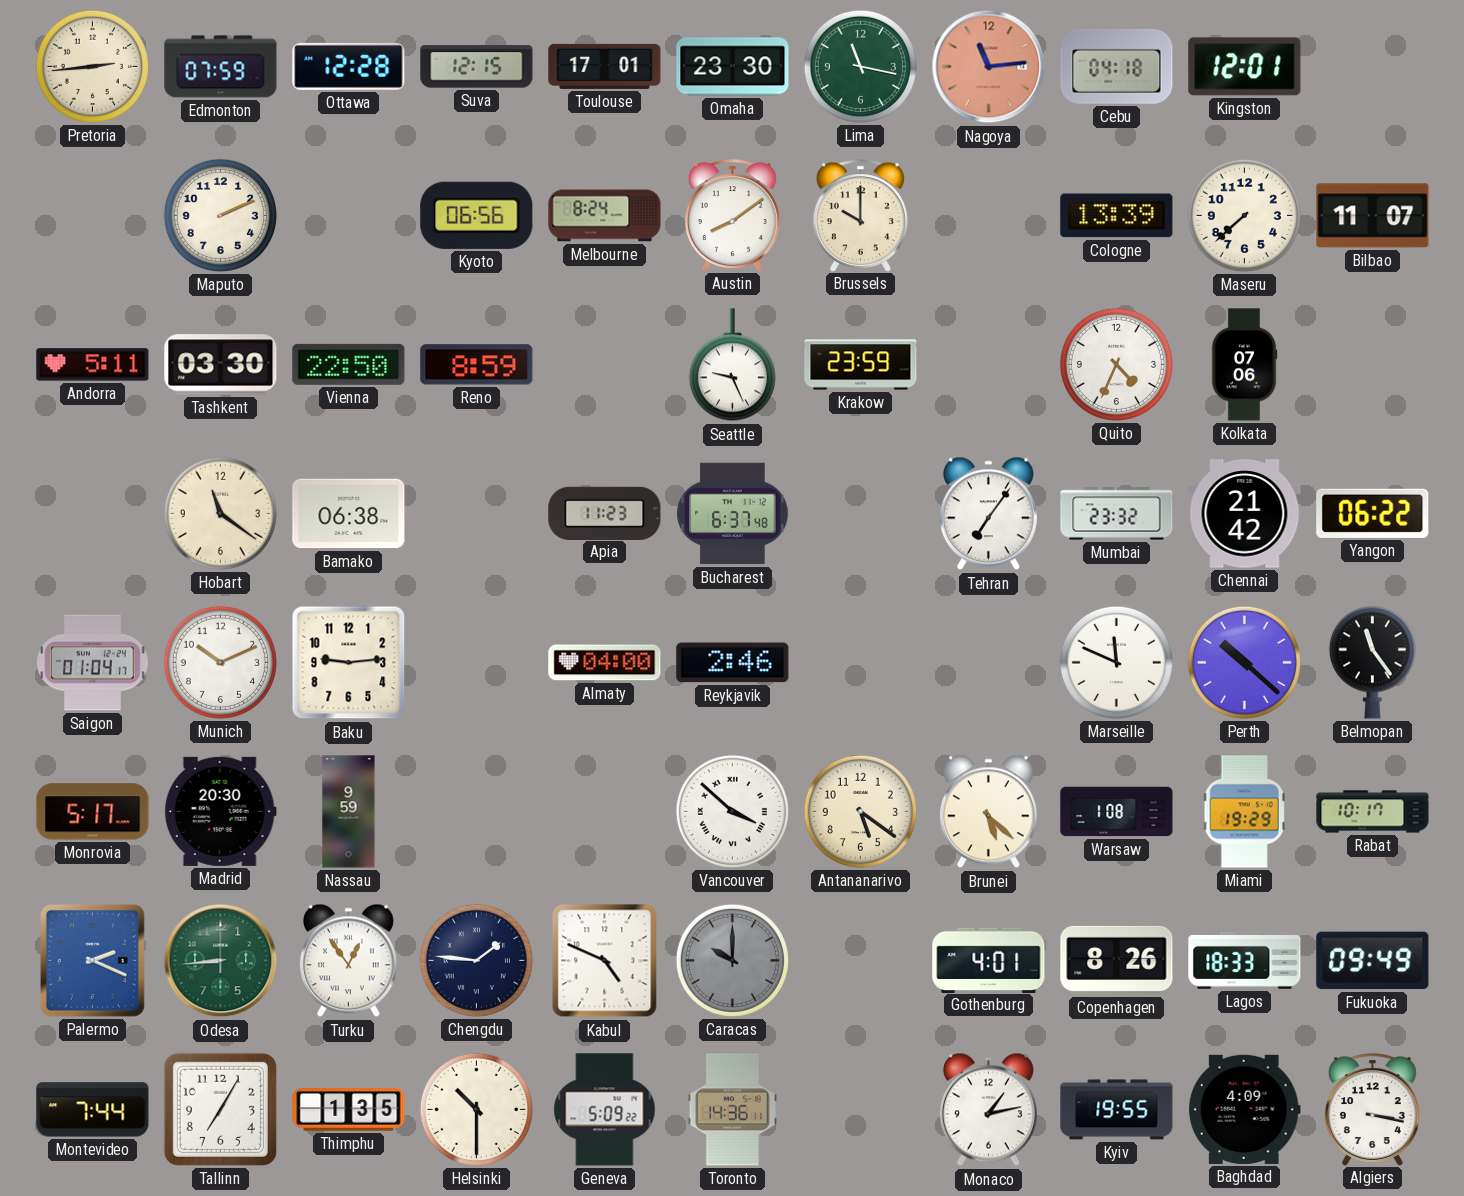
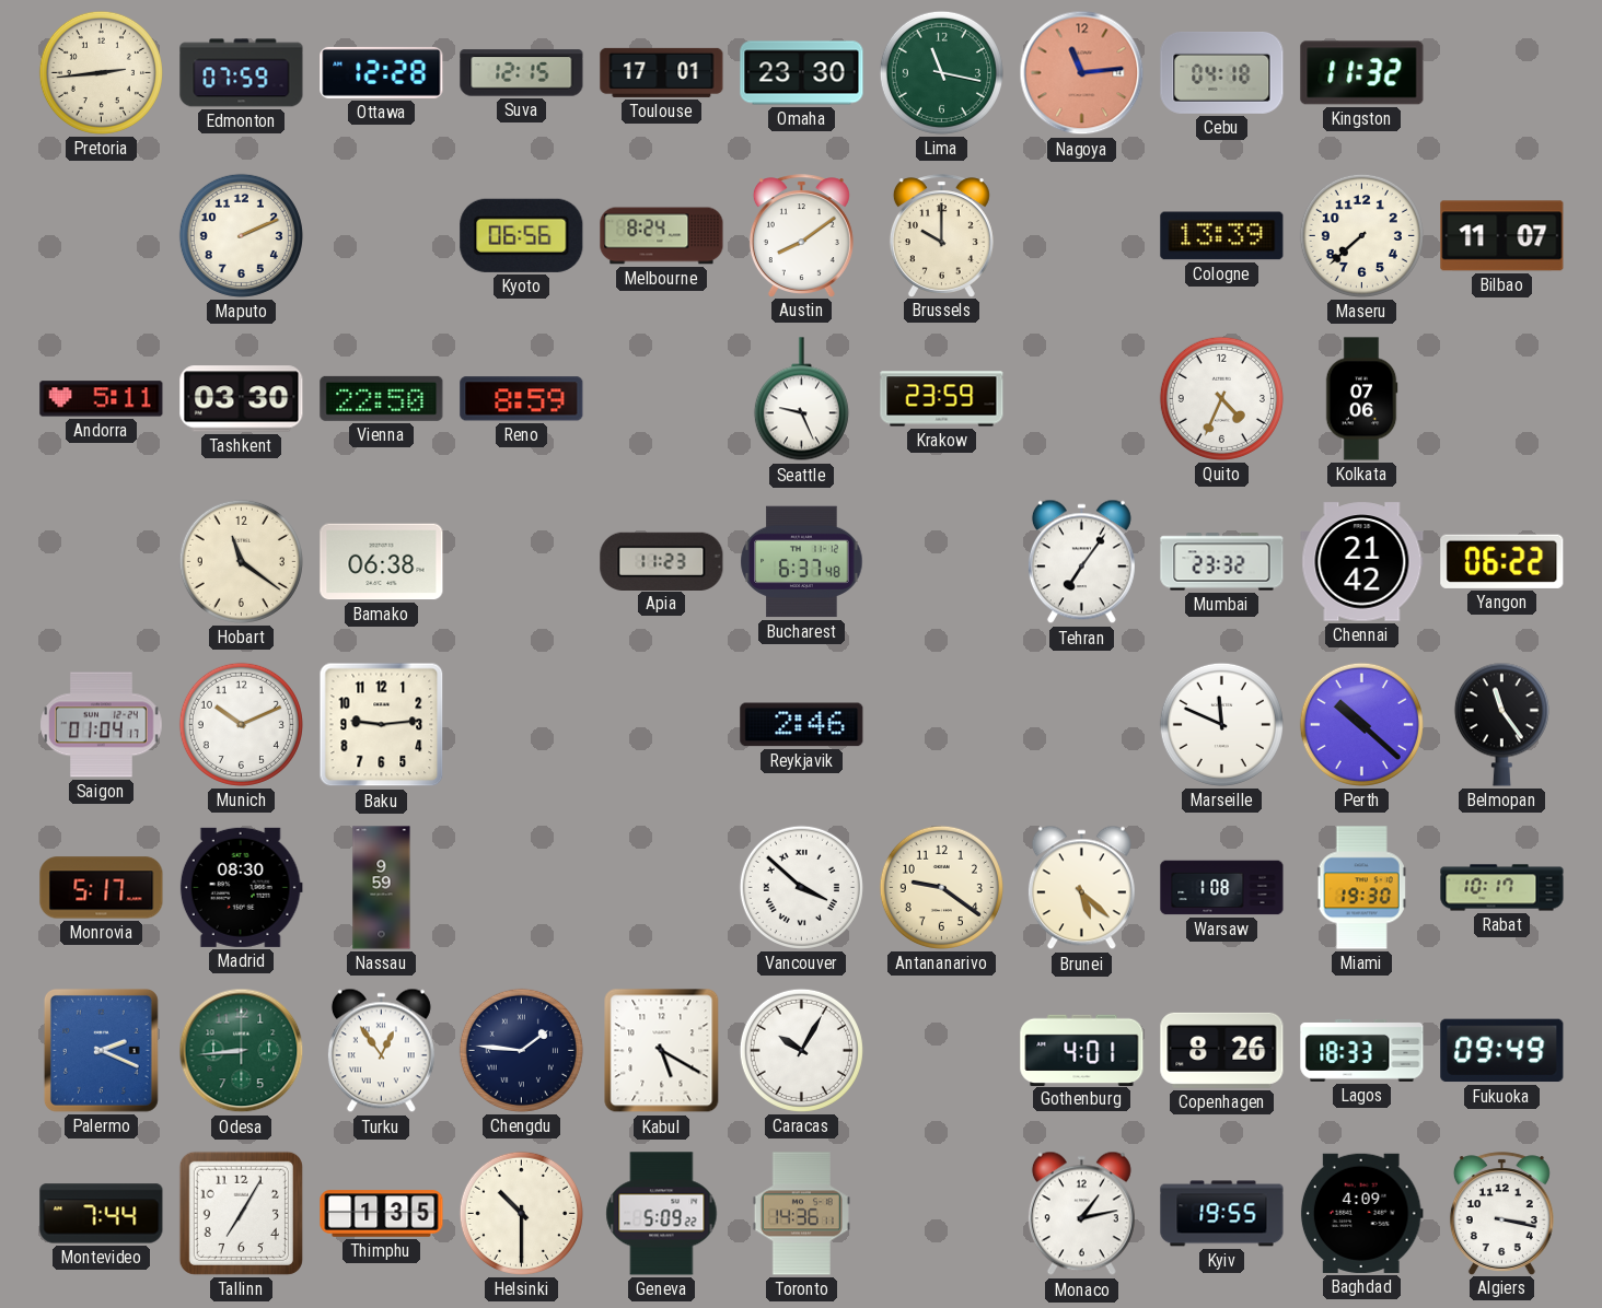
Kingston: 12:01 -> 11:32 (1362, 73)
Almaty: 04:00 -> none (605, 663)
Madrid: 20:30 -> 08:30 (241, 887)
Antananarivo: 5:21 -> 9:21 (941, 887)
Miami: 19:29 -> 19:30 (1361, 888)
Kabul: 4:49 -> 5:20 (662, 1051)
Caracas: 10:00 -> 10:05 (801, 1050)
Caracas dial: grey -> white (801, 1050)
